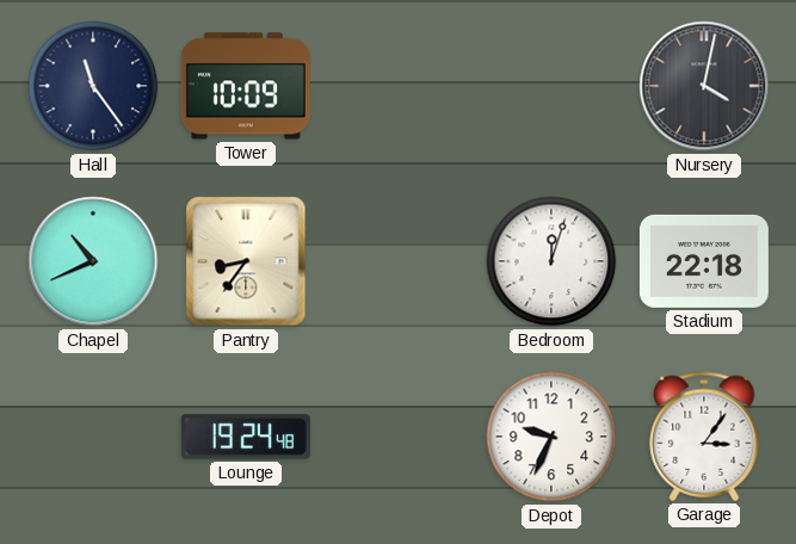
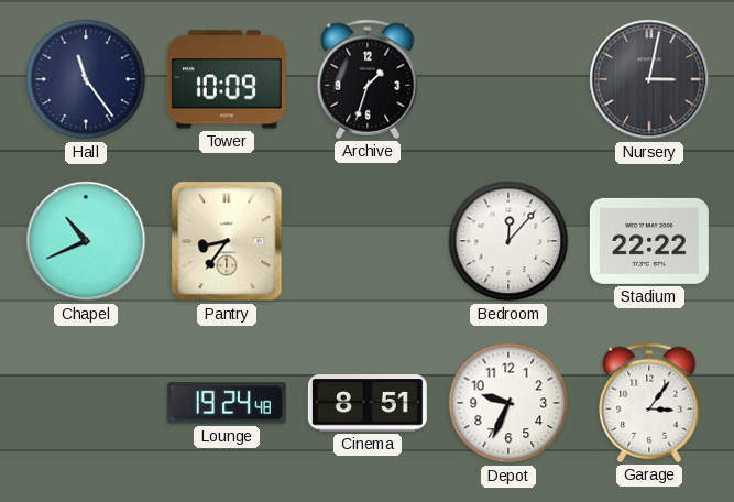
Archive: none -> 1:33 (368, 79)
Nursery: 4:02 -> 3:02 (649, 79)
Bedroom: 12:03 -> 12:07 (508, 241)
Stadium: 22:18 -> 22:22 (649, 241)
Cinema: none -> 8:51 (368, 403)
